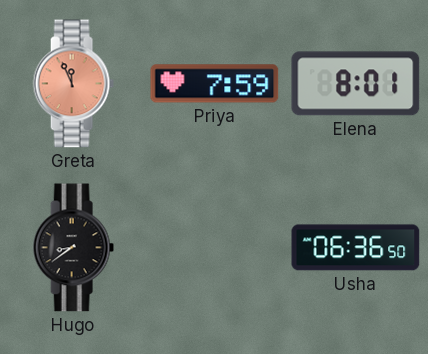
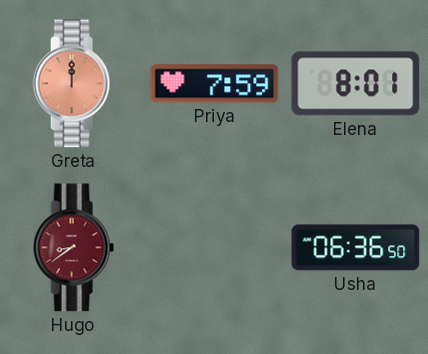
Greta: 11:56 -> 12:00 (73, 84)
Hugo dial: black -> burgundy (73, 248)
